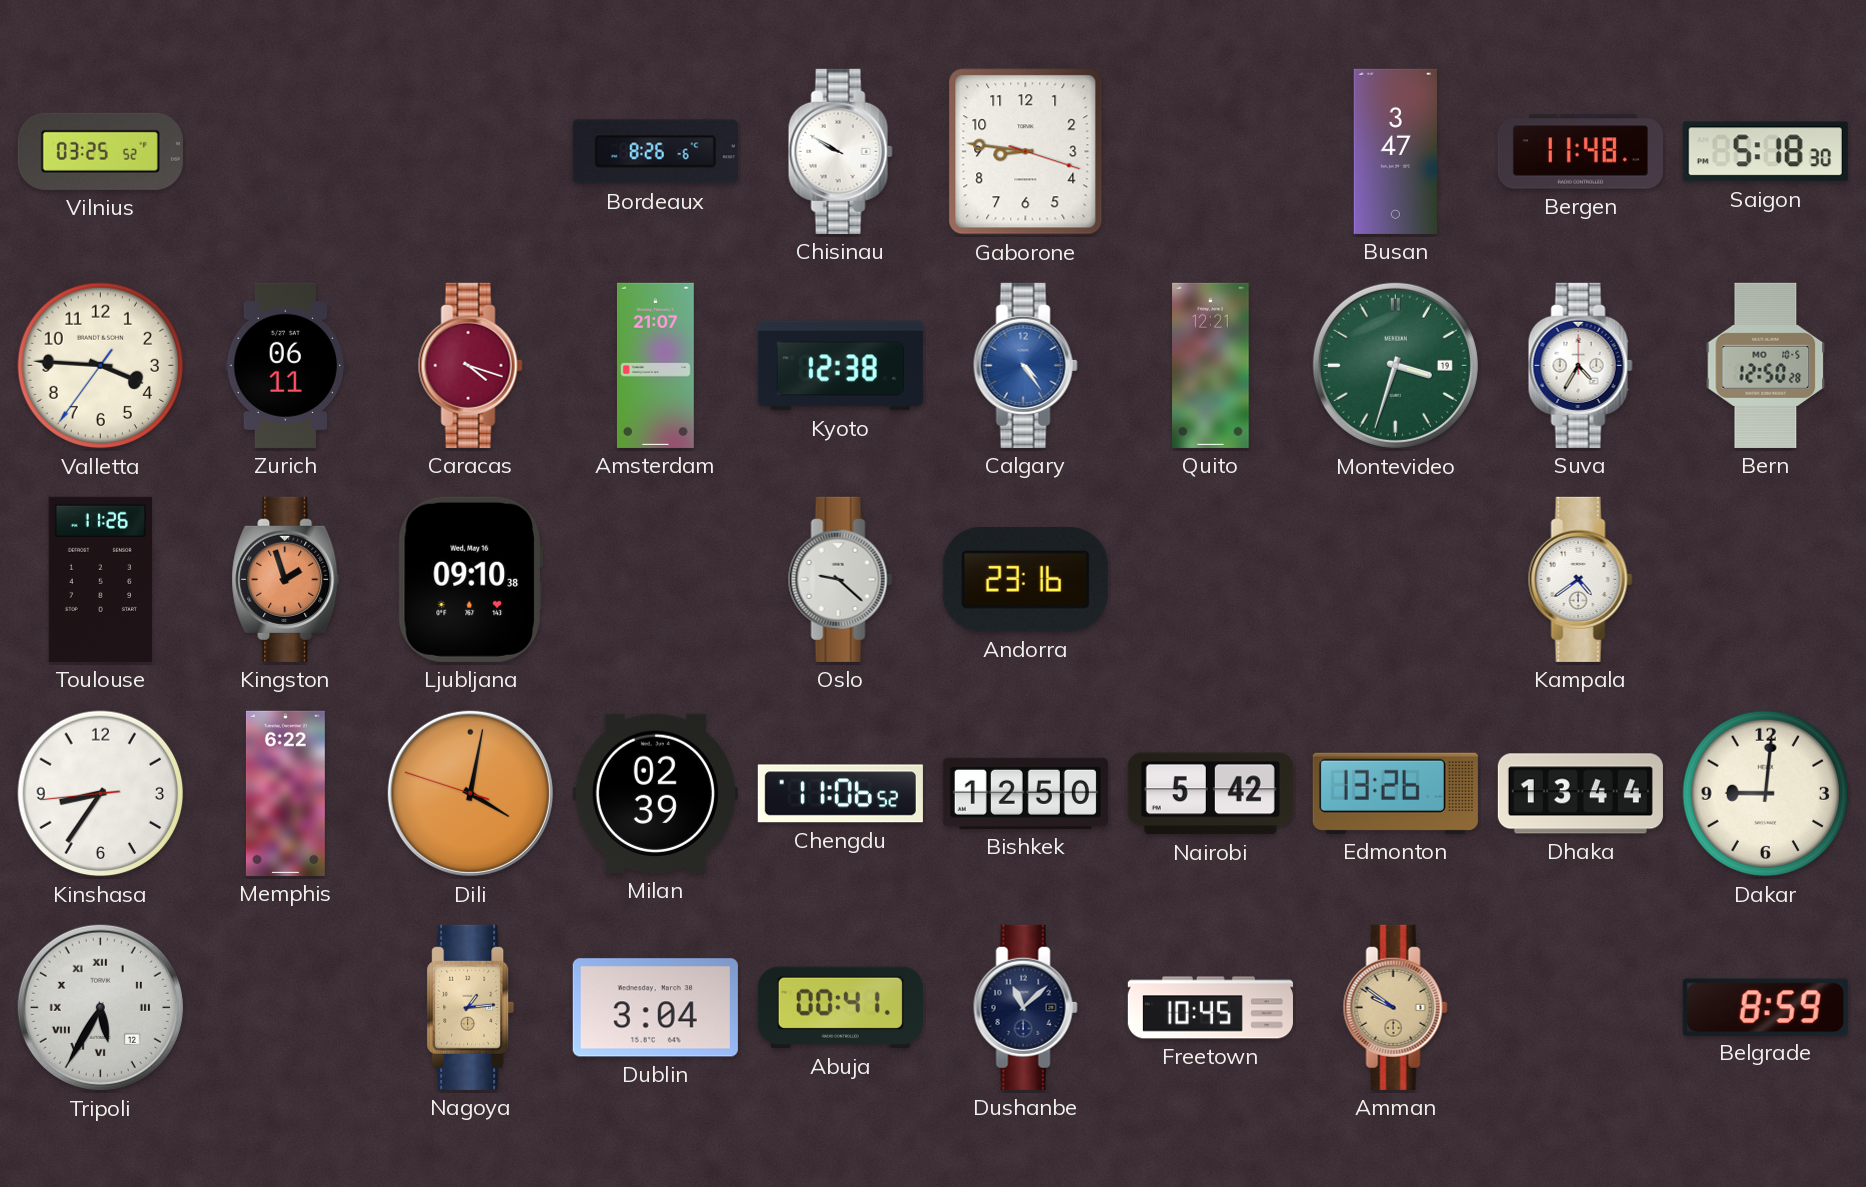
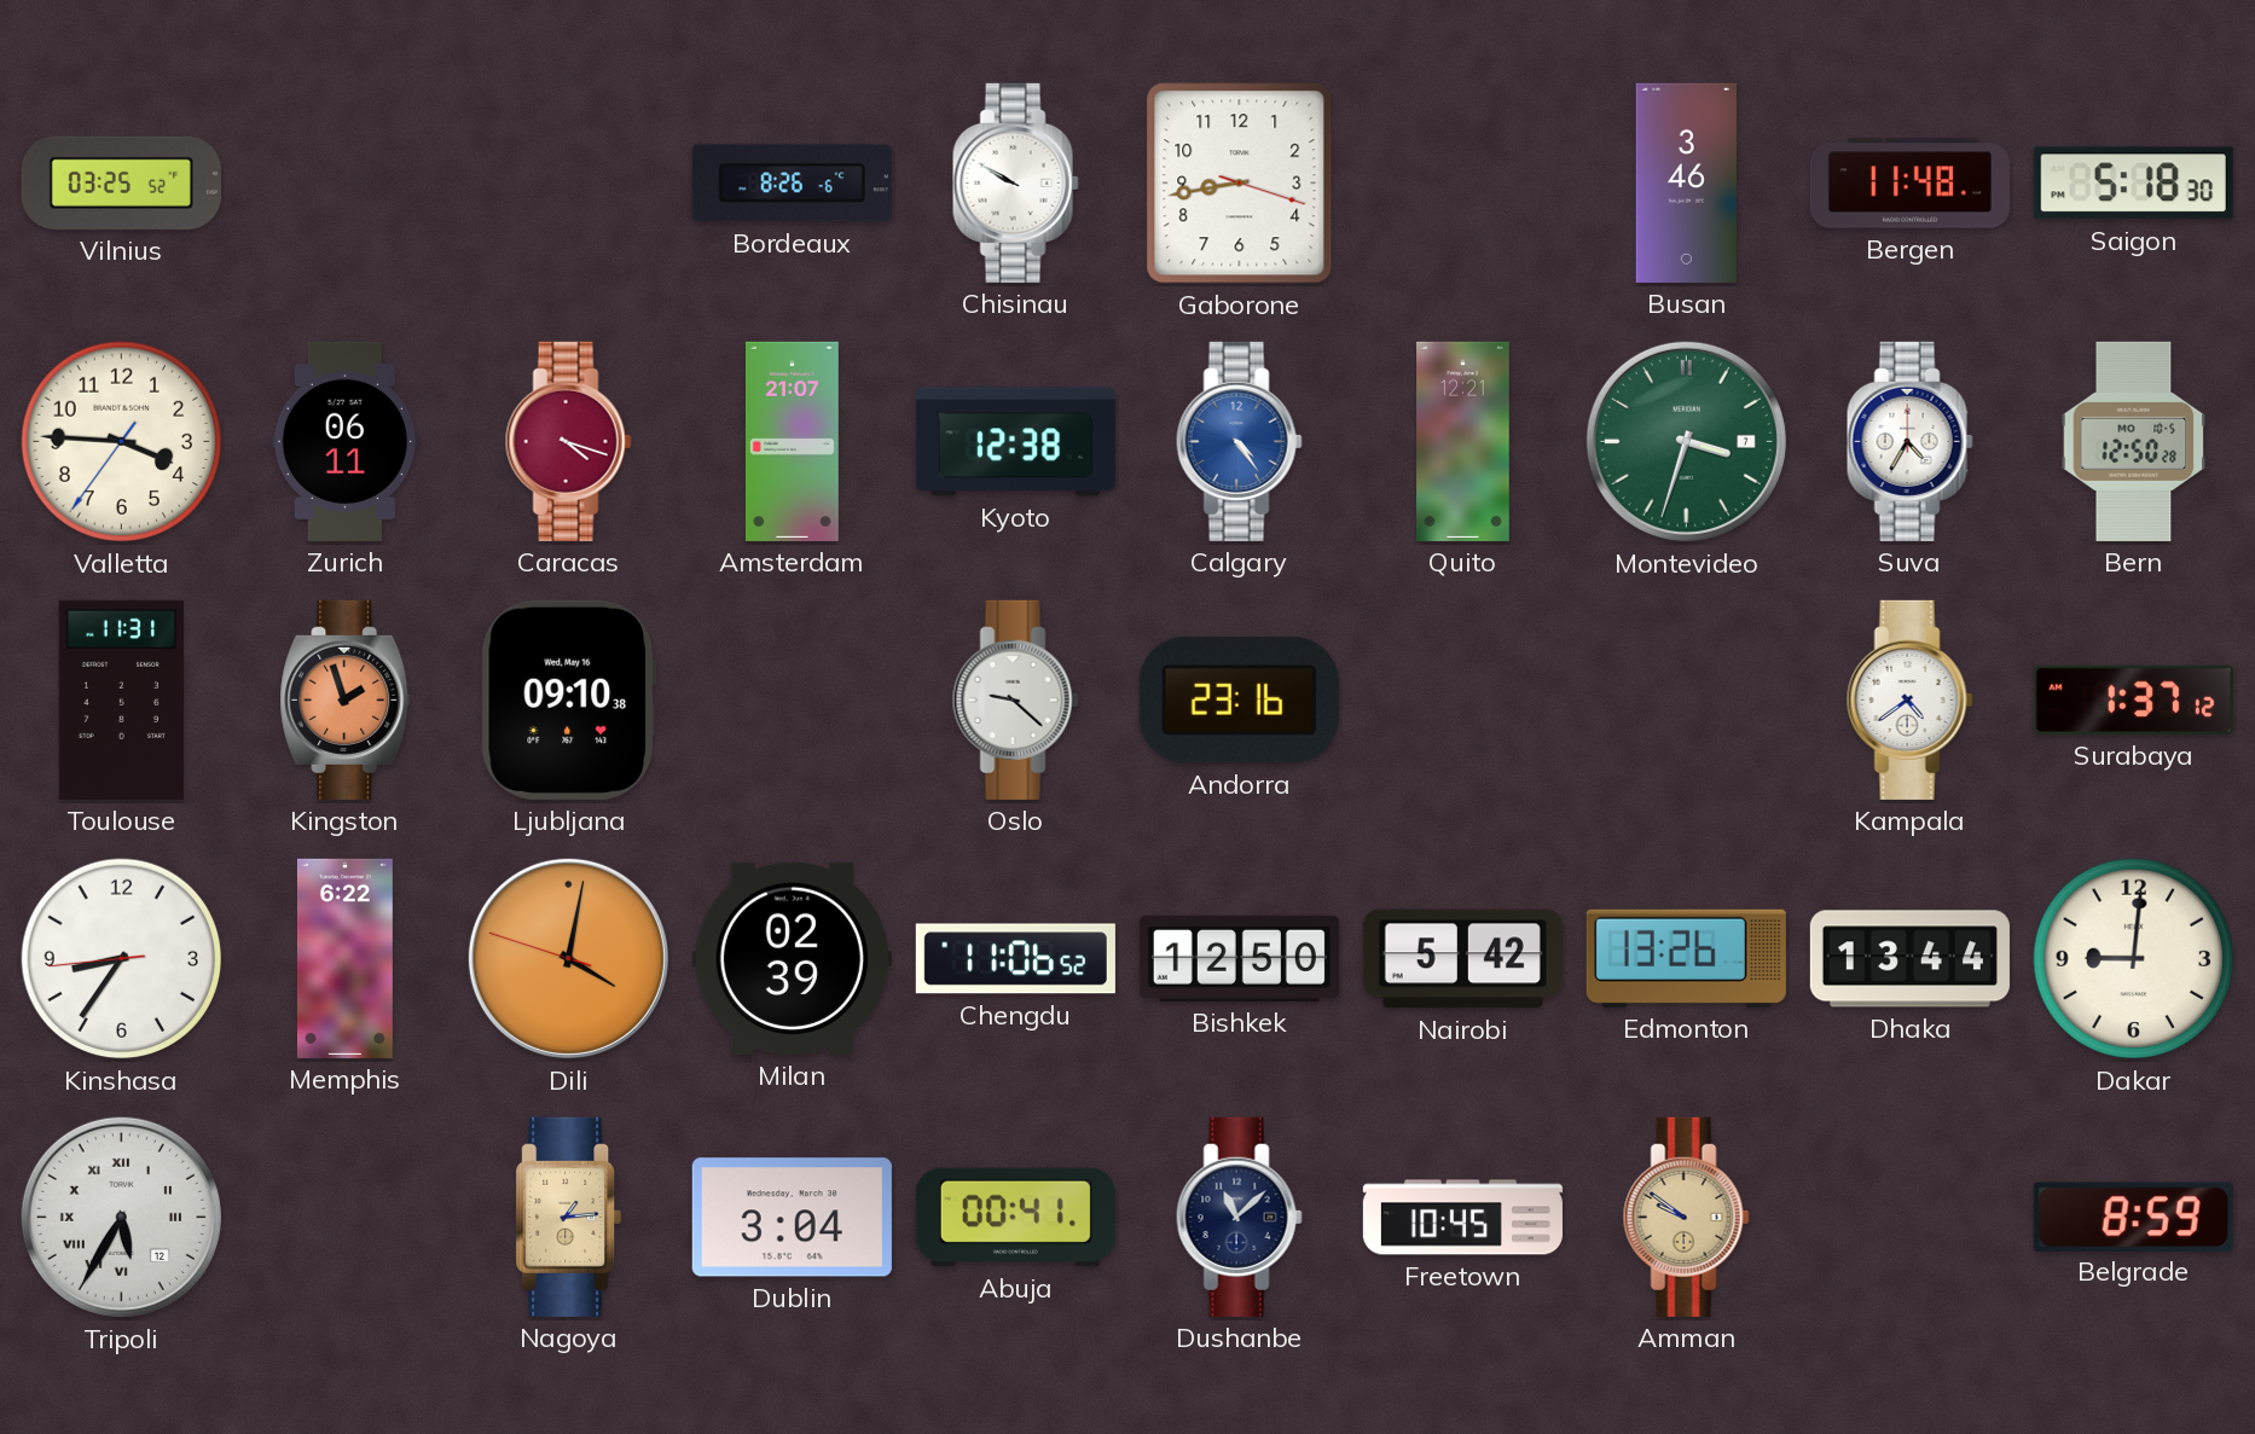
Gaborone: 8:46 -> 8:43 (1240, 184)
Busan: 3:47 -> 3:46 (1686, 182)
Montevideo date: 19 -> 7 (1686, 441)
Toulouse: 11:26 -> 11:31 (121, 699)
Surabaya: none -> 1:37 (2133, 699)
